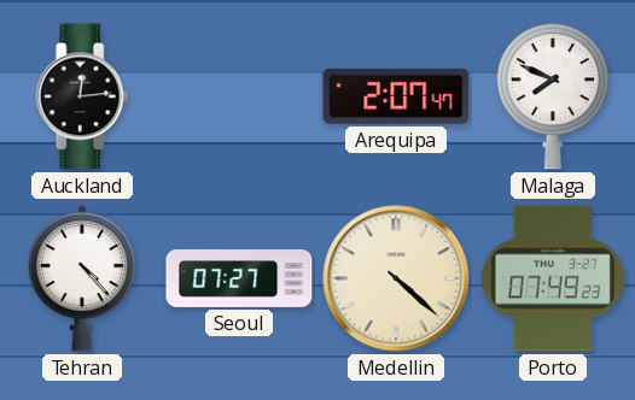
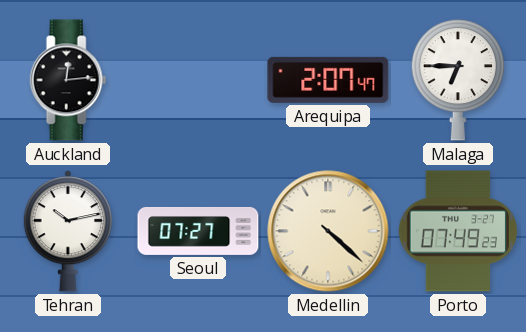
Malaga: 7:49 -> 6:45 (457, 80)
Tehran: 4:23 -> 10:13 (68, 231)
